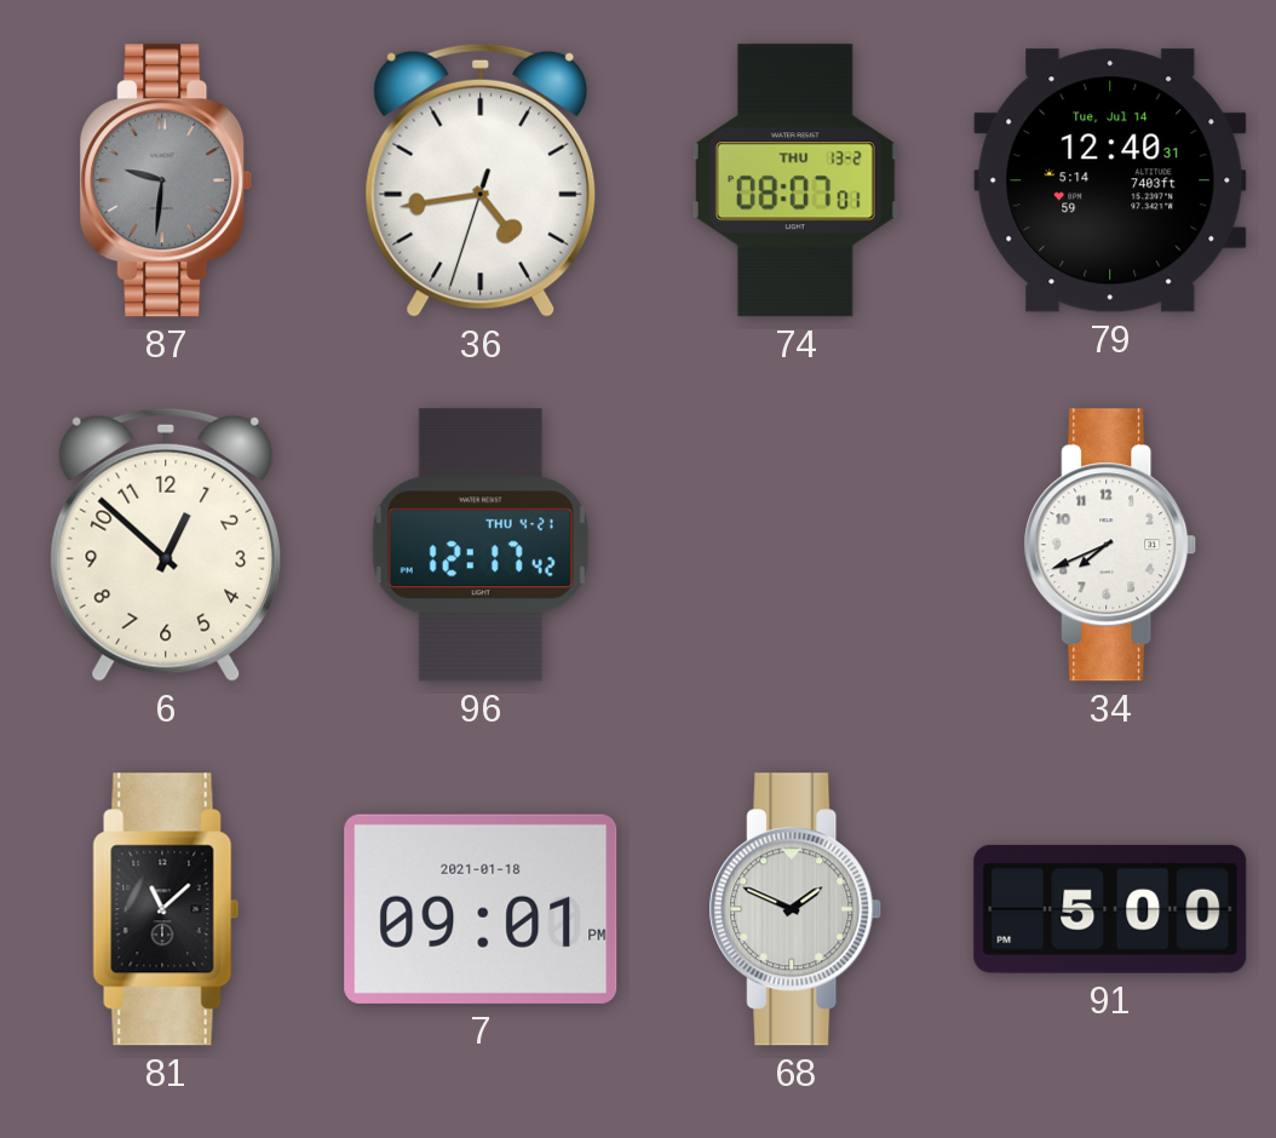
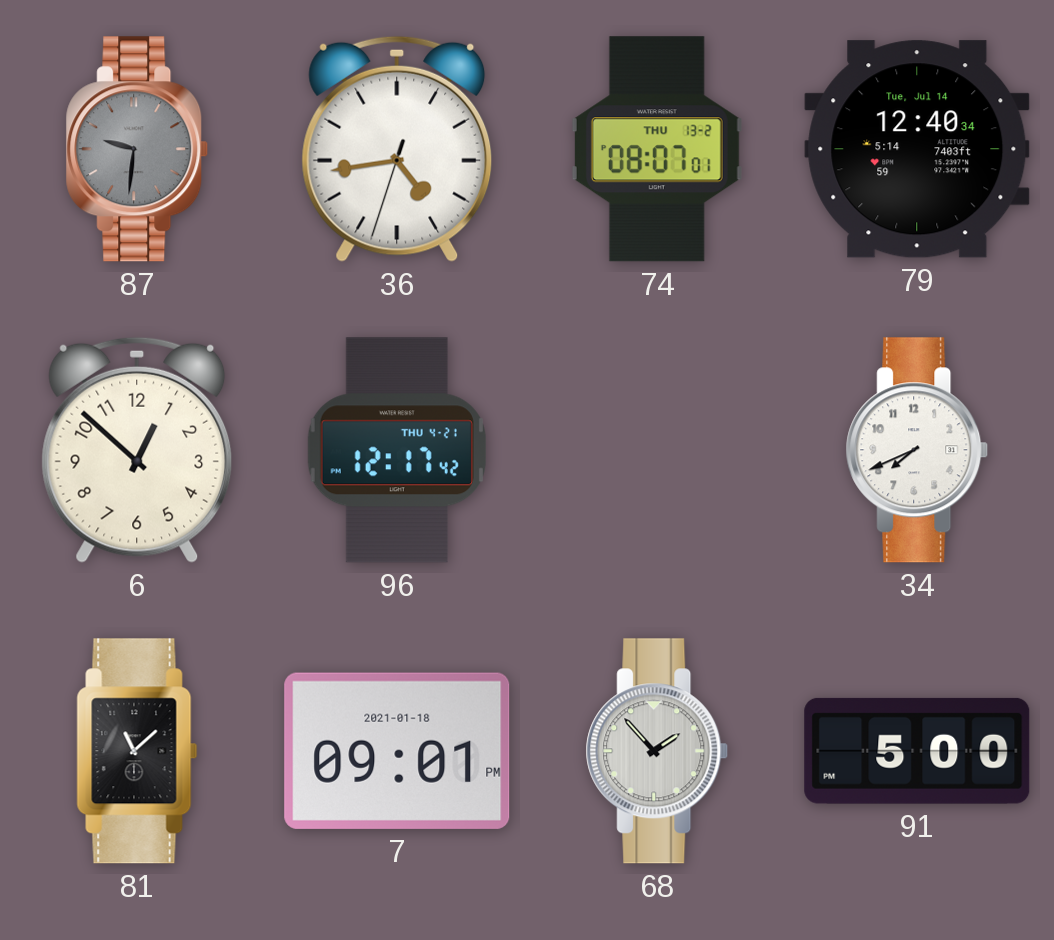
79: 12:40:31 -> 12:40:34 (917, 149)
68: 1:49 -> 1:53 (657, 751)
